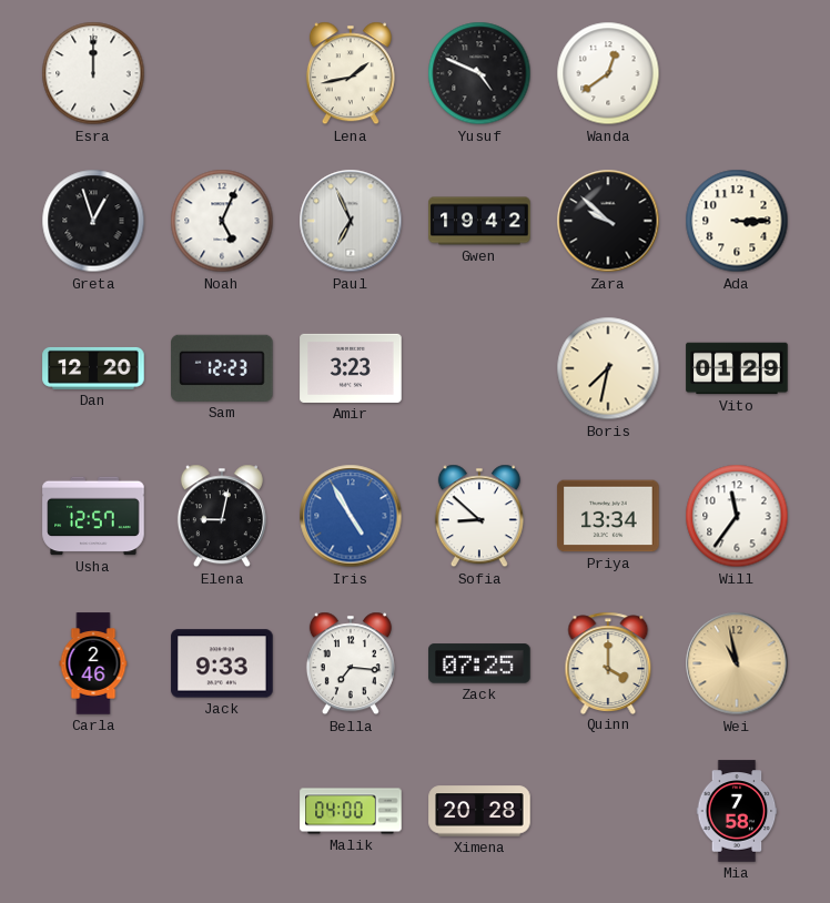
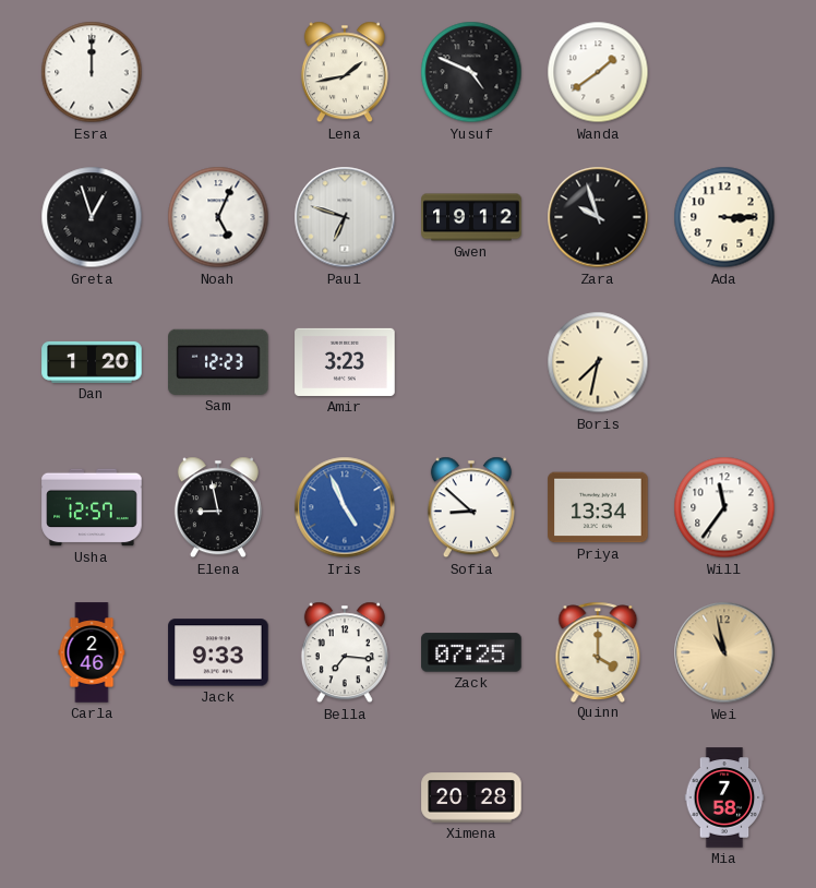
Wanda: 12:39 -> 1:39 (598, 72)
Paul: 6:56 -> 6:48 (345, 217)
Gwen: 19:42 -> 19:12 (471, 217)
Zara: 9:52 -> 9:57 (598, 217)
Dan: 12:20 -> 1:20 (92, 362)
Vito: 01:29 -> none (737, 368)
Elena: 9:02 -> 8:58 (218, 507)
Iris: 4:55 -> 4:56 (345, 507)
Malik: 04:00 -> none (351, 811)
